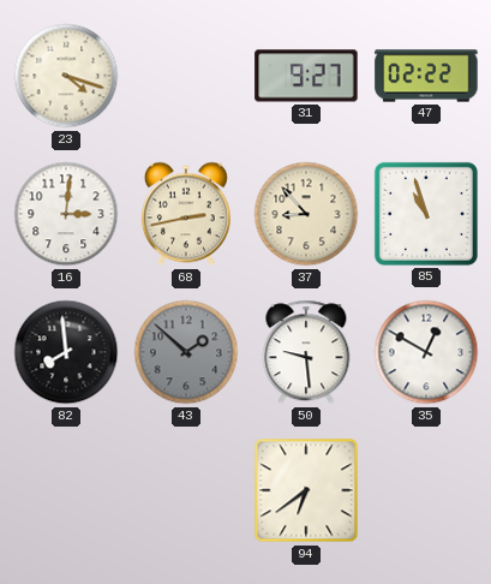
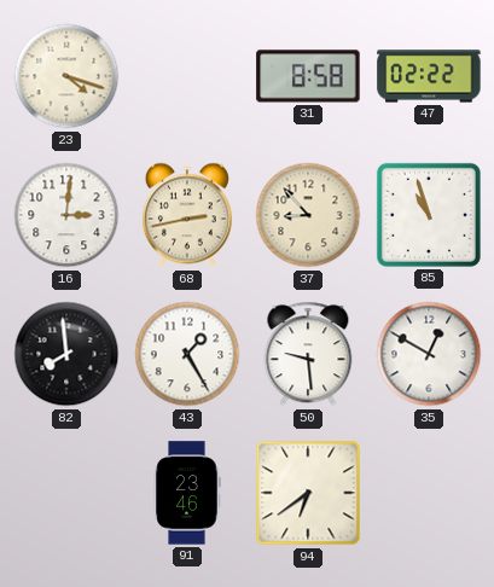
31: 9:27 -> 8:58 (308, 76)
43: 1:52 -> 1:25 (187, 354)
43 dial: grey -> white (187, 354)
91: none -> 23:46 (187, 493)
